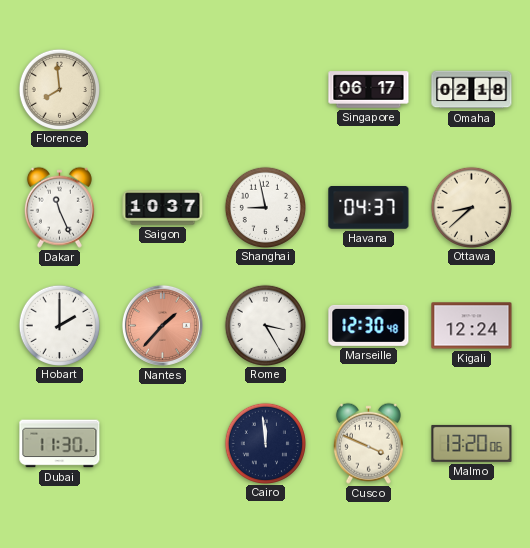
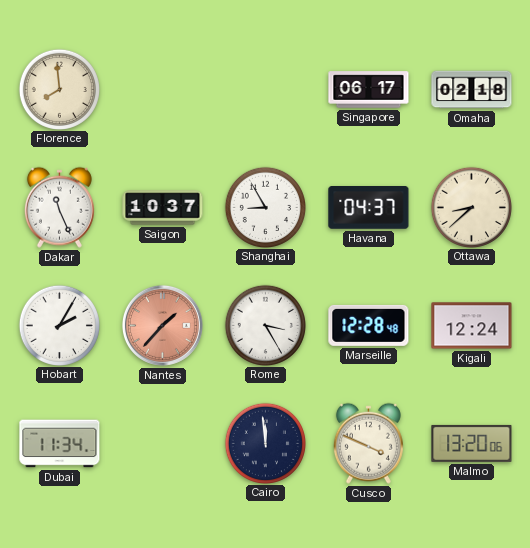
Shanghai: 8:58 -> 8:55 (265, 207)
Hobart: 2:00 -> 2:05 (59, 325)
Marseille: 12:30 -> 12:28 (369, 325)
Dubai: 11:30 -> 11:34 (60, 444)
